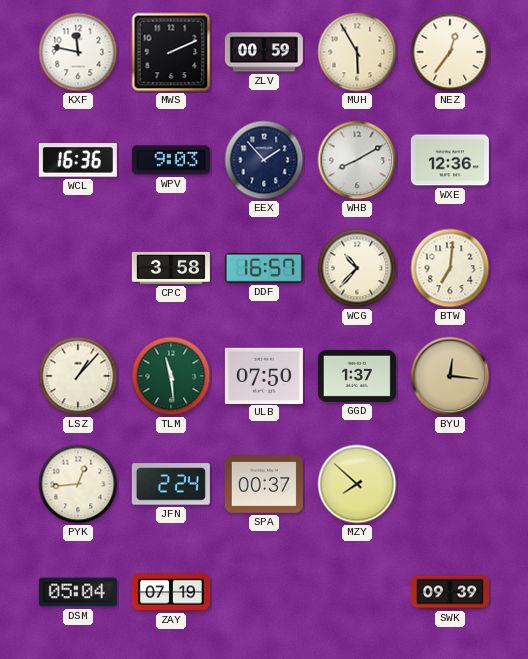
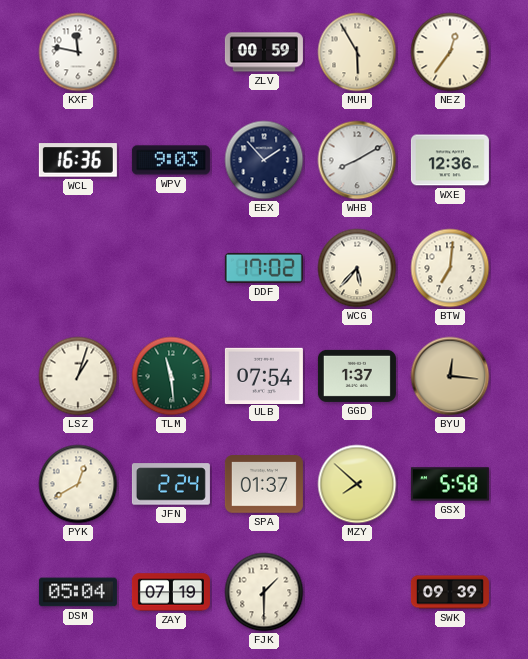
MWS: 2:11 -> none (171, 52)
CPC: 3:58 -> none (171, 268)
DDF: 16:57 -> 17:02 (264, 268)
WCG: 10:37 -> 5:37 (357, 268)
LSZ: 1:07 -> 1:03 (78, 376)
ULB: 07:50 -> 07:54 (264, 375)
PYK: 12:44 -> 12:40 (78, 484)
SPA: 00:37 -> 01:37 (264, 484)
GSX: none -> 5:58 (450, 484)
FJK: none -> 1:30 (264, 592)
